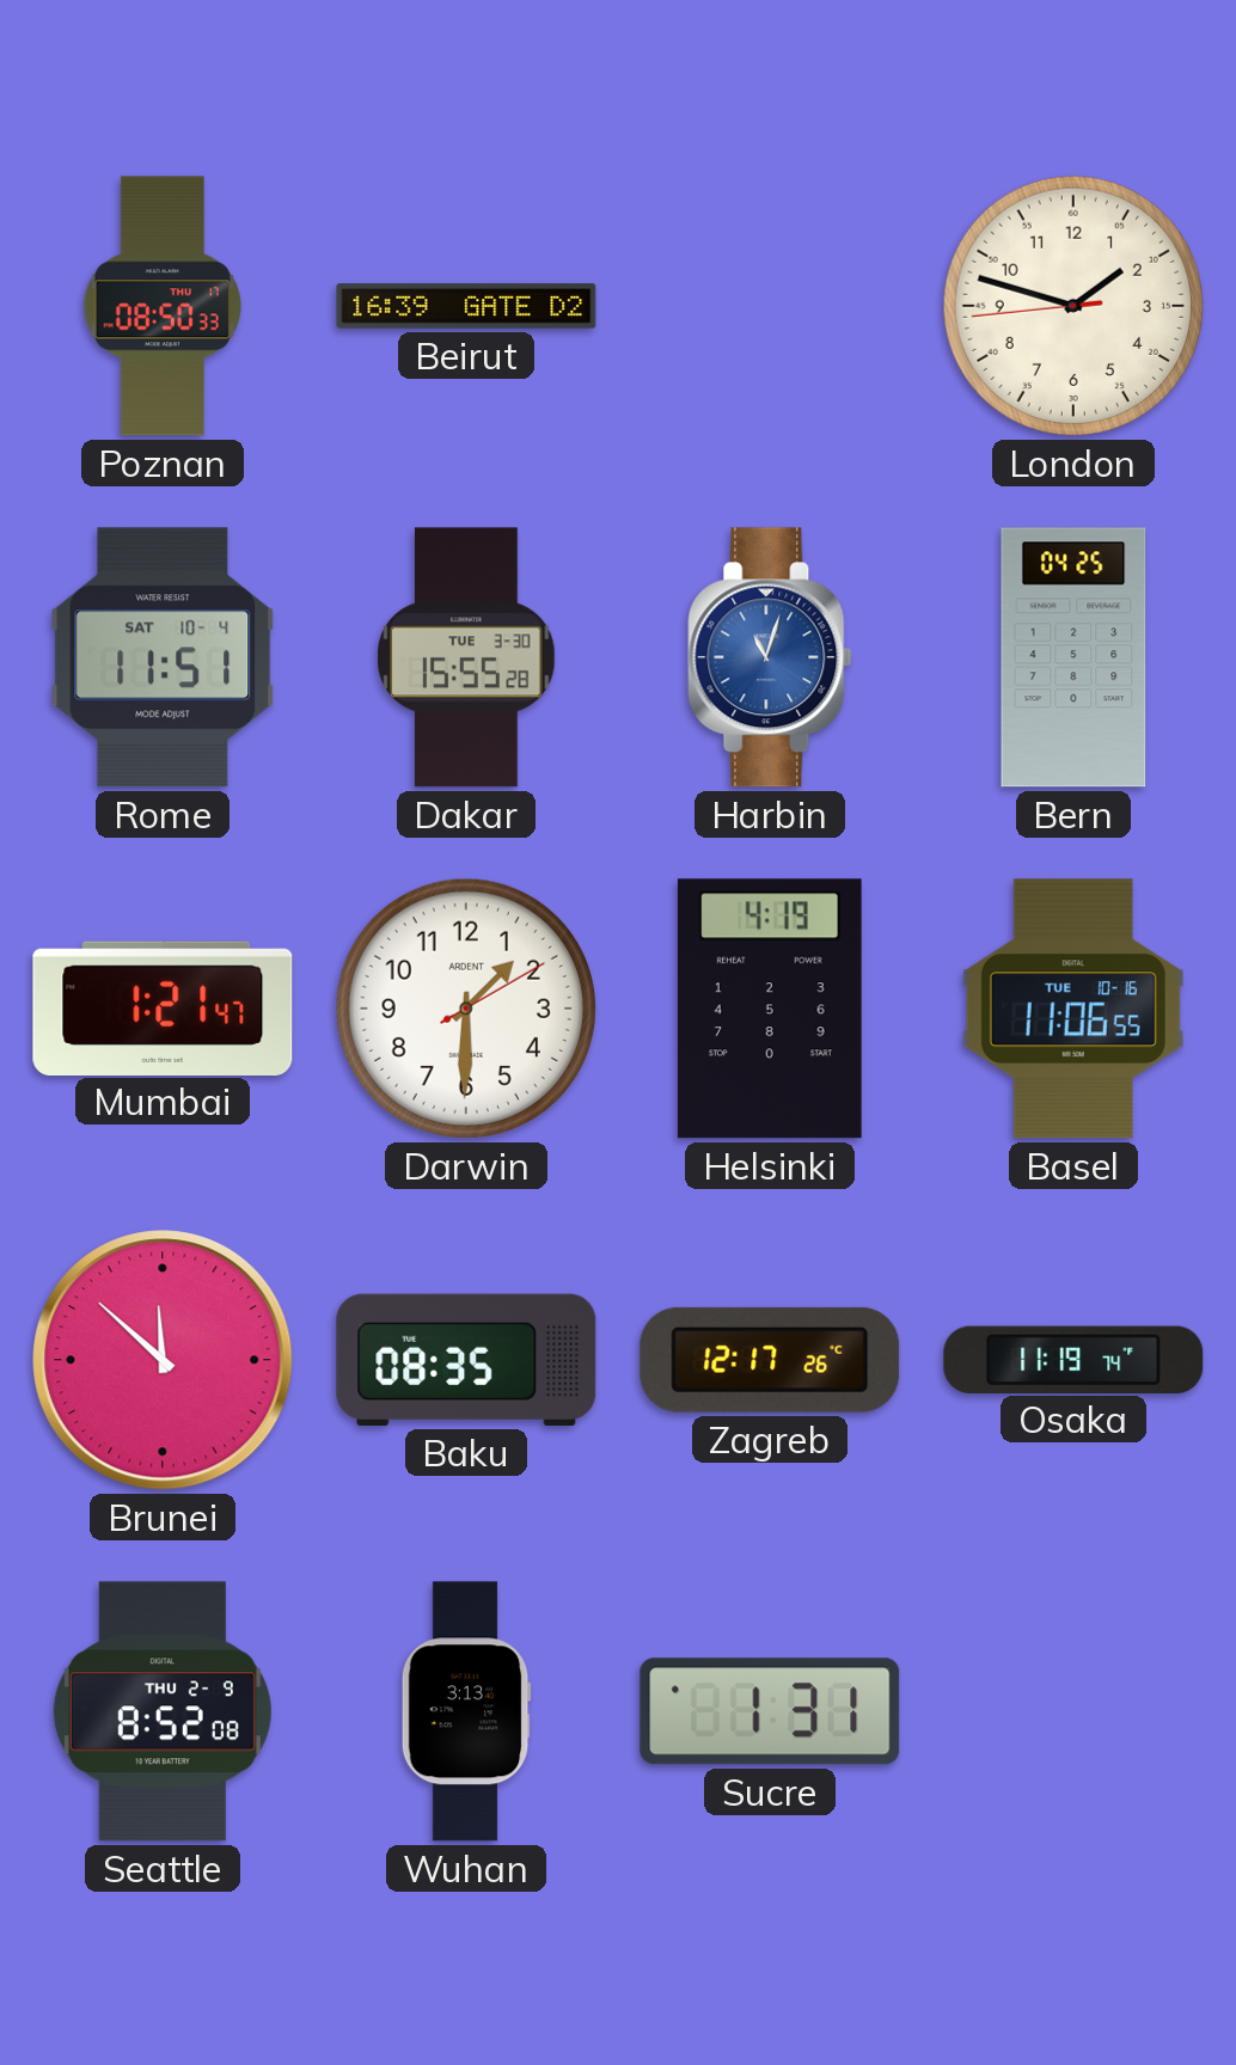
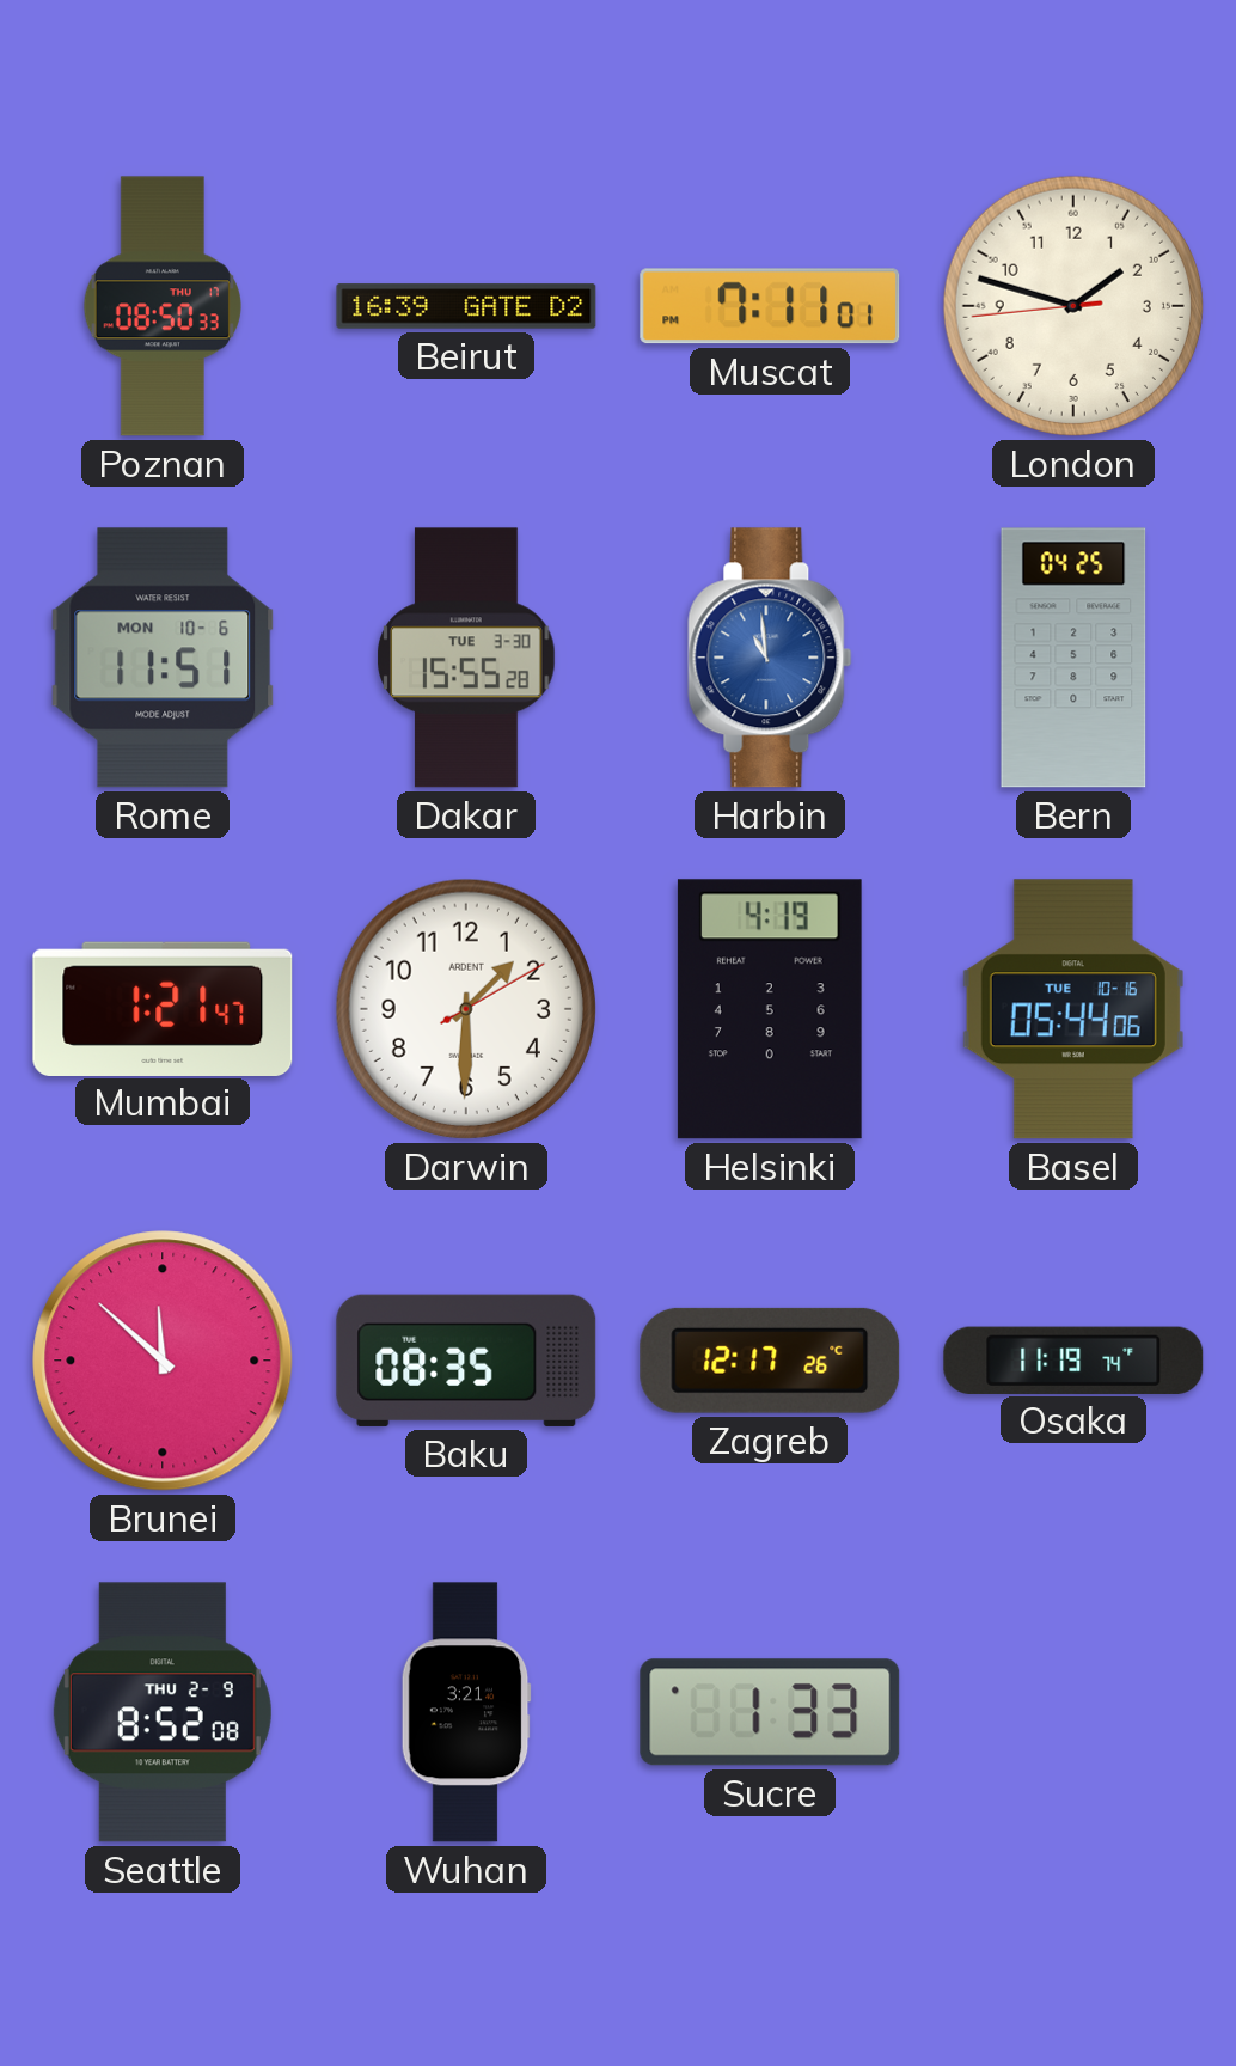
Muscat: none -> 7:11 (770, 306)
Rome date: SAT 10-4 -> MON 10-6 (163, 658)
Harbin: 11:03 -> 10:59 (770, 658)
Basel: 11:06 -> 05:44 (1073, 1009)
Wuhan: 3:13 -> 3:21 (466, 1712)
Sucre: 1:31 -> 1:33 (770, 1712)
